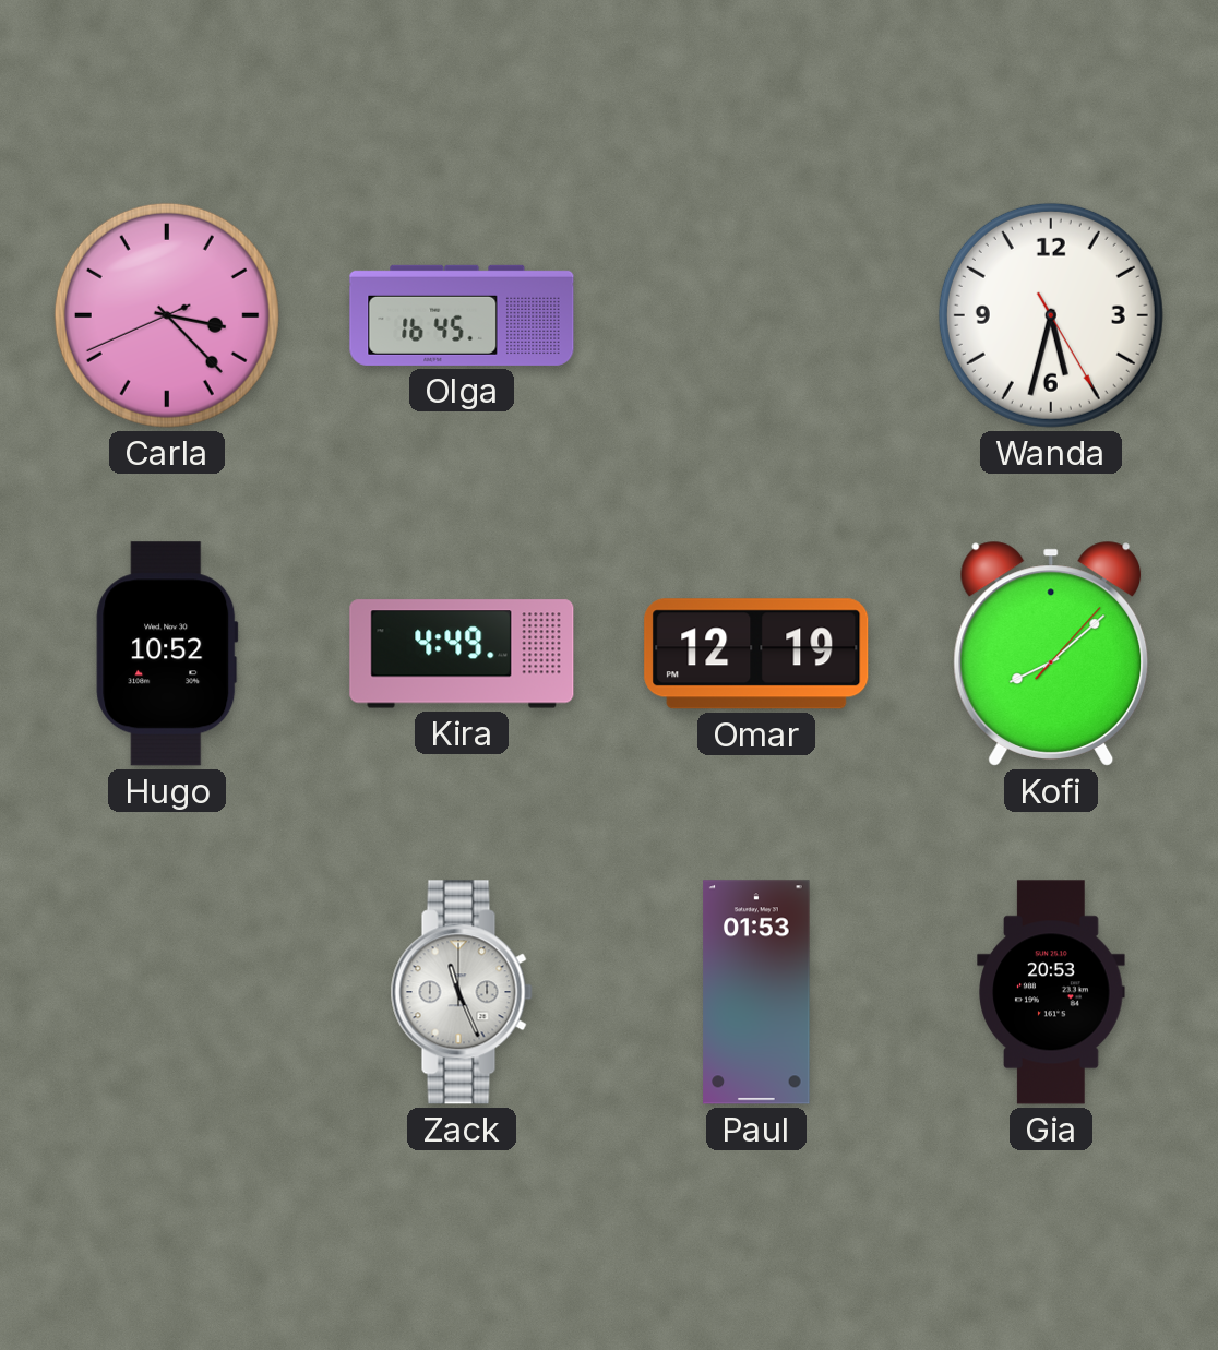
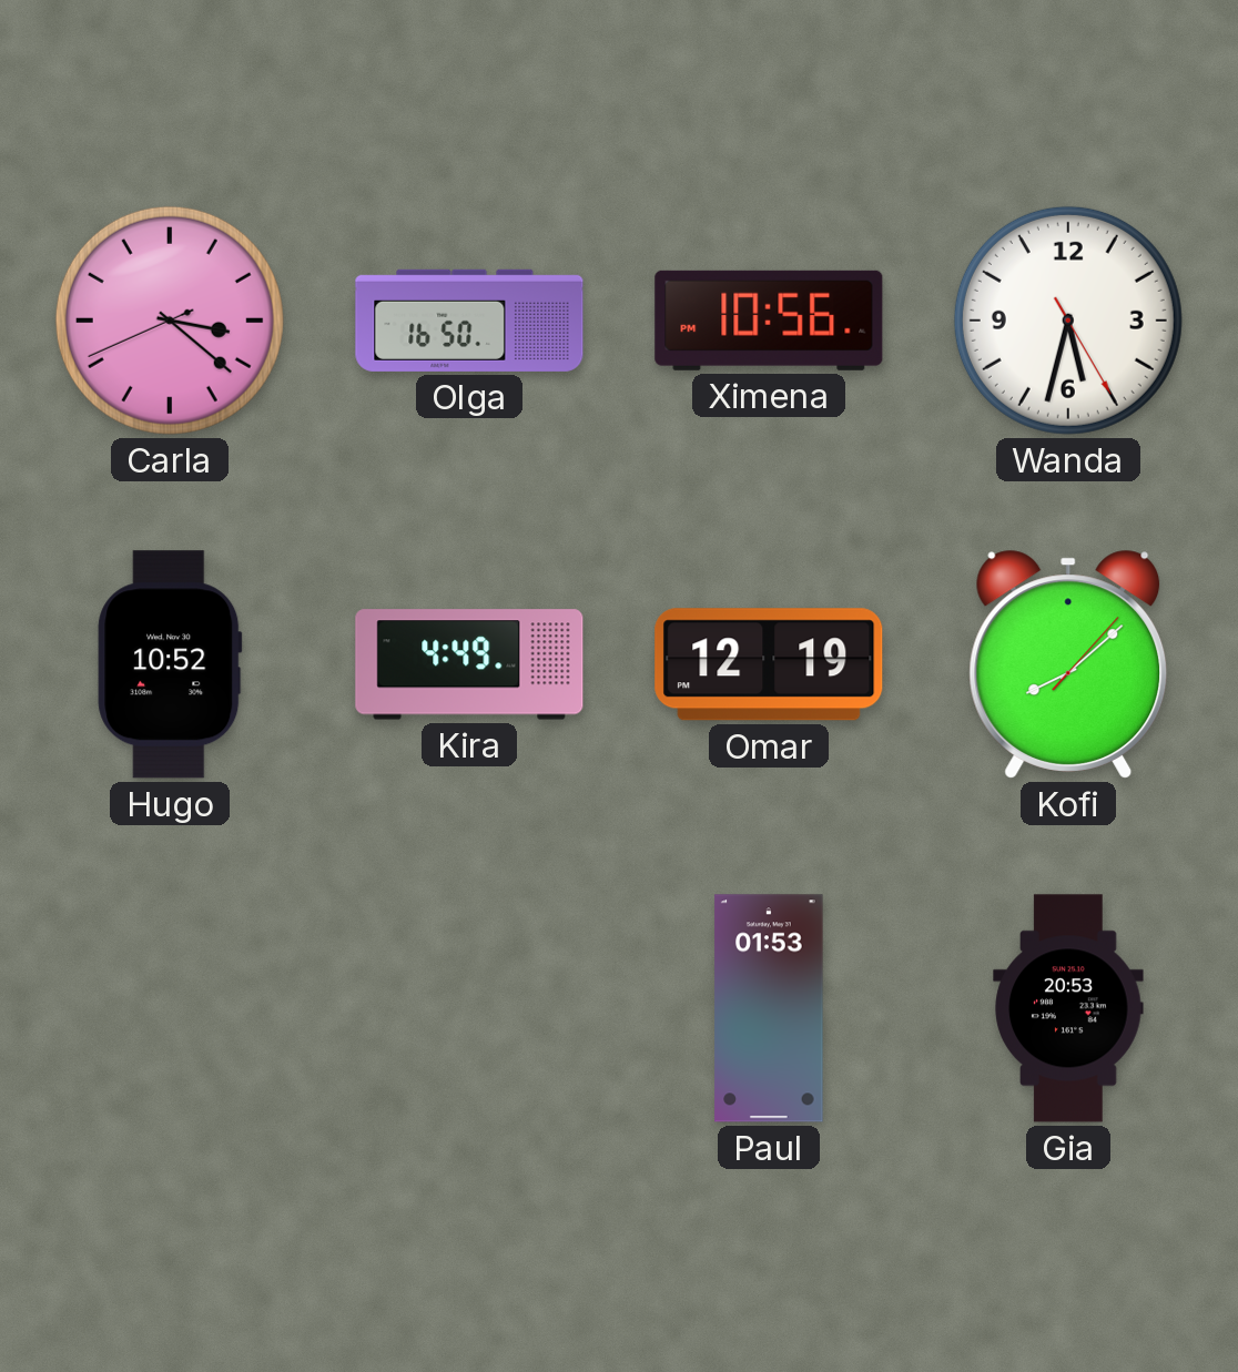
Carla: 3:22 -> 3:21 (170, 321)
Olga: 16:45 -> 16:50 (469, 321)
Ximena: none -> 10:56 (769, 321)
Zack: 11:26 -> none (462, 992)
